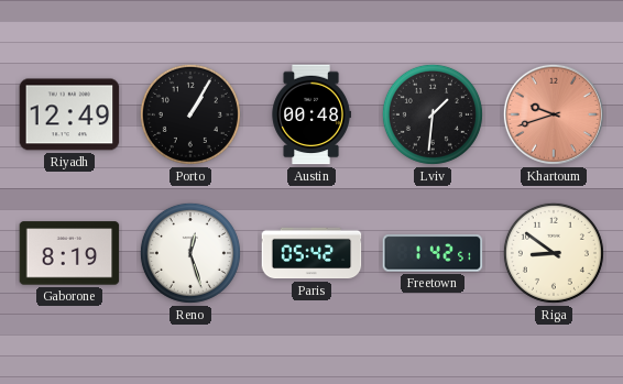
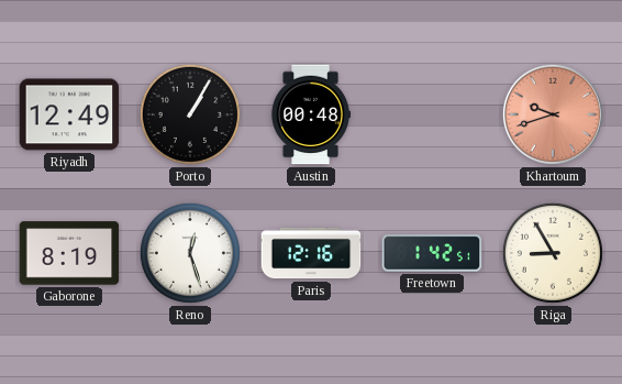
Lviv: 1:31 -> none (433, 114)
Paris: 05:42 -> 12:16 (311, 253)
Riga: 8:51 -> 8:55 (553, 253)
